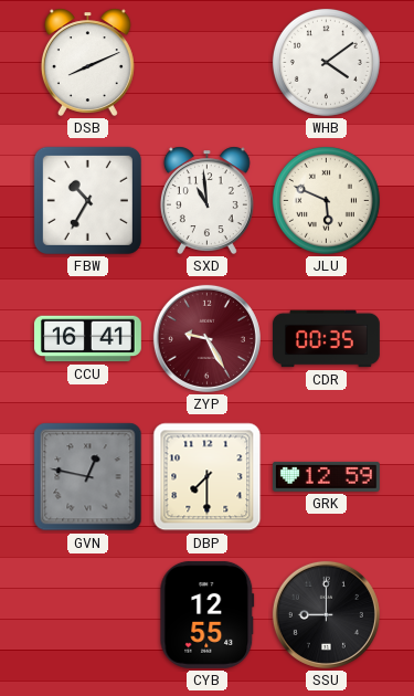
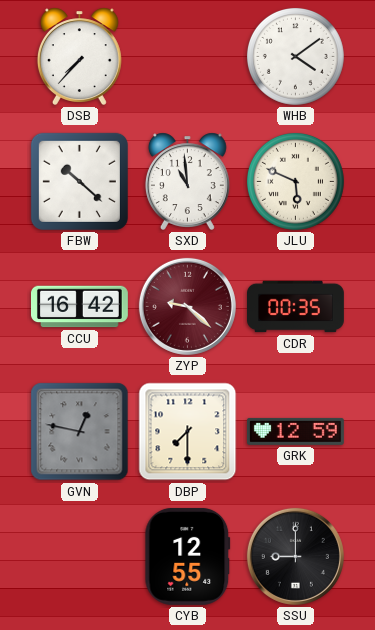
DSB: 8:11 -> 7:37 (79, 56)
FBW: 10:35 -> 10:22 (79, 181)
CCU: 16:41 -> 16:42 (80, 307)
ZYP: 9:25 -> 9:22 (187, 306)
